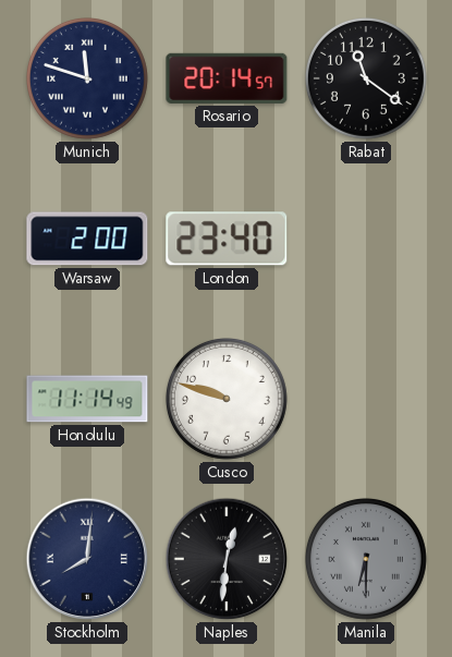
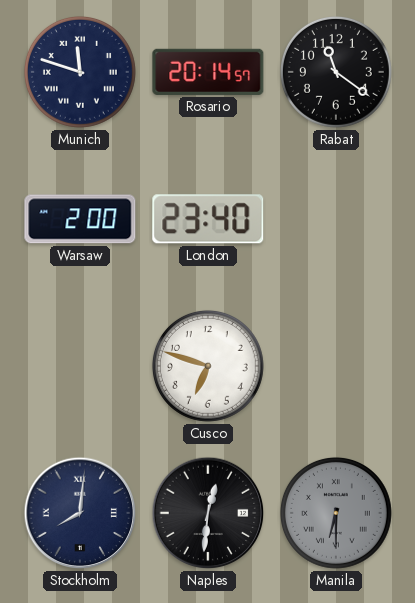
Honolulu: 11:14 -> none (87, 399)
Cusco: 9:48 -> 6:48 (208, 366)
